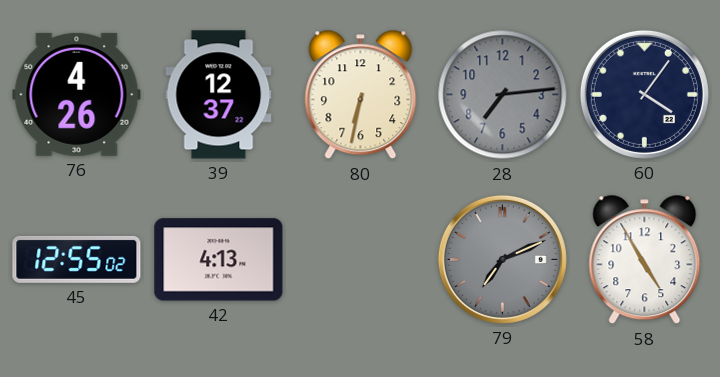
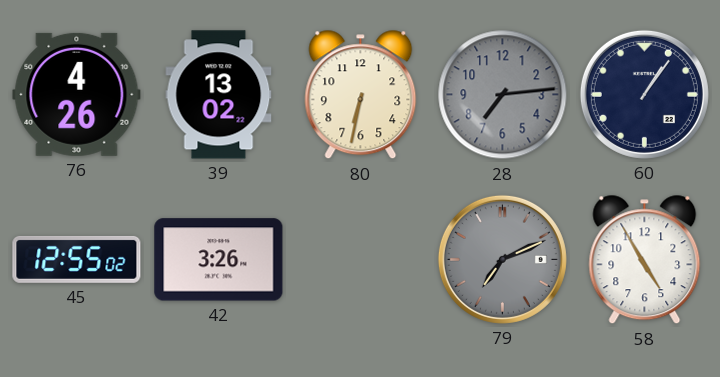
39: 12:37 -> 13:02 (219, 95)
60: 4:06 -> 1:06 (644, 94)
42: 4:13 -> 3:26 (219, 260)
